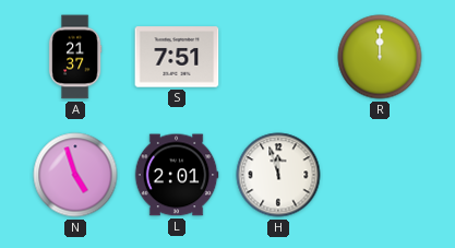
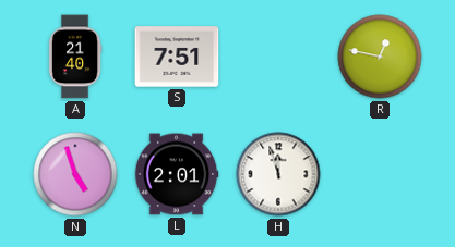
A: 21:37 -> 21:40 (75, 57)
R: 12:00 -> 12:47 (380, 57)
